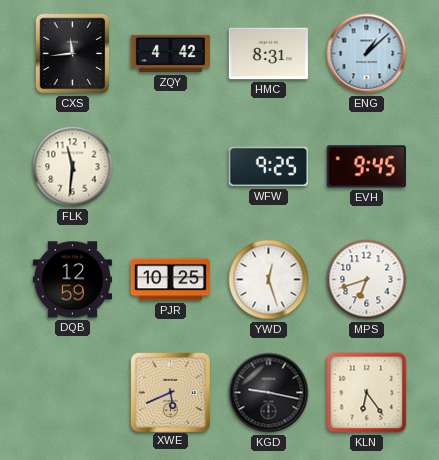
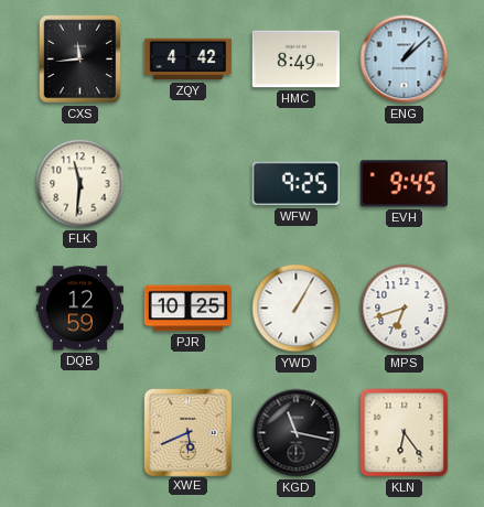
HMC: 8:31 -> 8:49 (297, 60)
YWD: 12:27 -> 1:05 (297, 309)
KGD: 9:17 -> 11:17 (297, 433)
